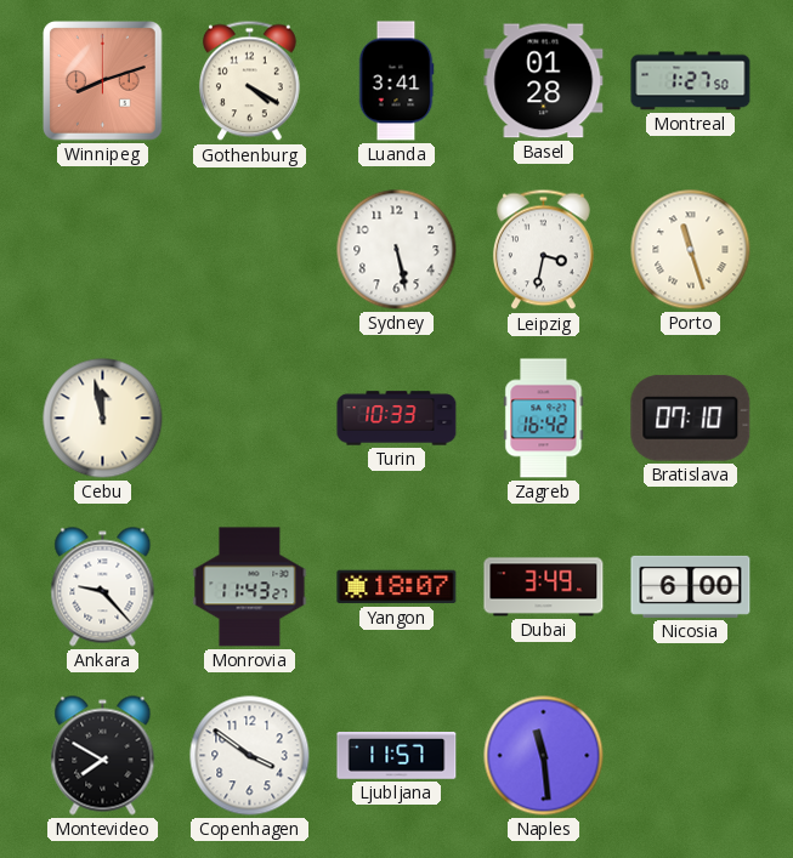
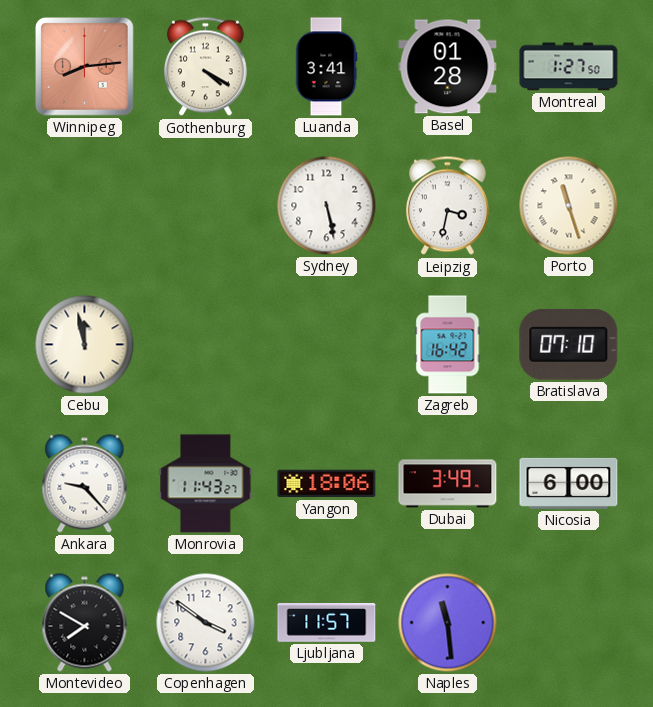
Winnipeg: 8:12 -> 8:14 (85, 67)
Turin: 10:33 -> none (397, 419)
Yangon: 18:07 -> 18:06 (327, 484)
